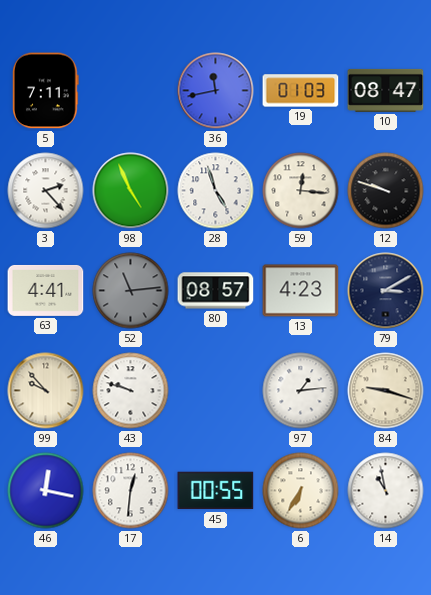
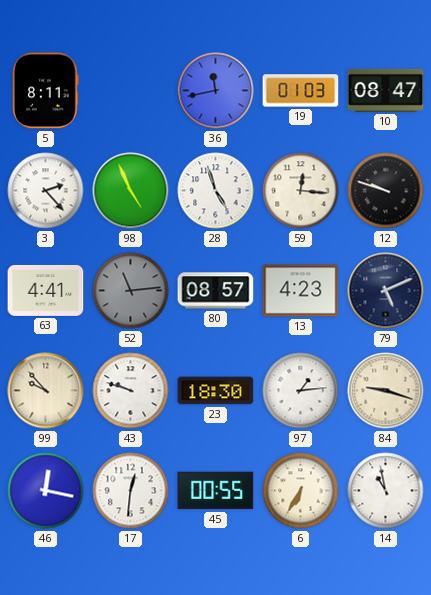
5: 7:11 -> 8:11 (46, 91)
79: 3:10 -> 5:11 (386, 291)
23: none -> 18:30 (216, 391)
